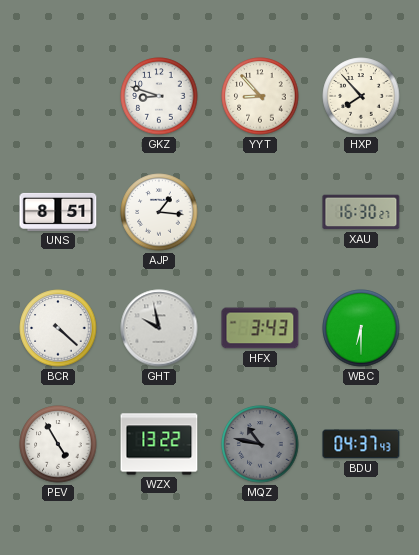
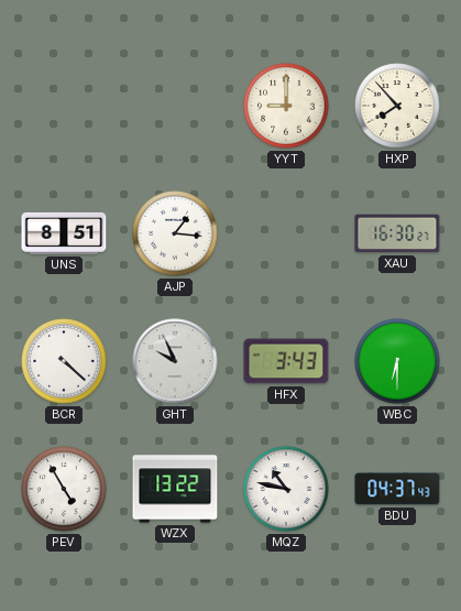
GKZ: 8:48 -> none (159, 96)
YYT: 8:53 -> 9:00 (286, 106)
GHT: 9:58 -> 9:56 (175, 361)
MQZ dial: grey -> white (286, 489)
